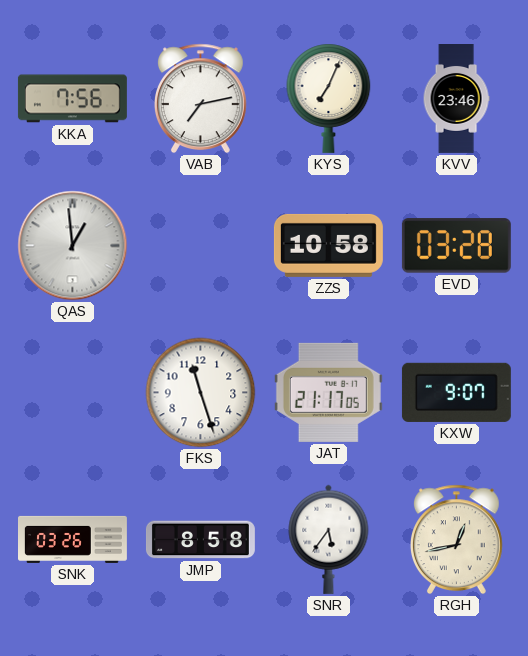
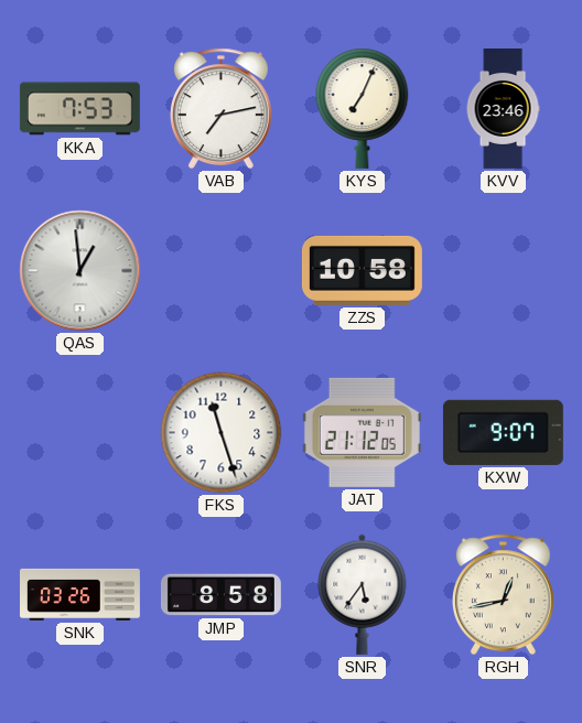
KKA: 7:56 -> 7:53 (79, 109)
EVD: 03:28 -> none (456, 246)
JAT: 21:17 -> 21:12 (362, 432)
